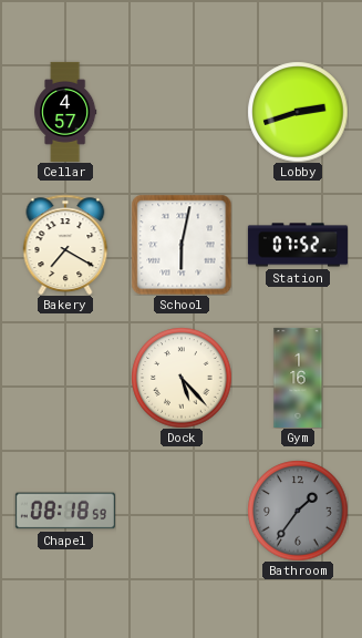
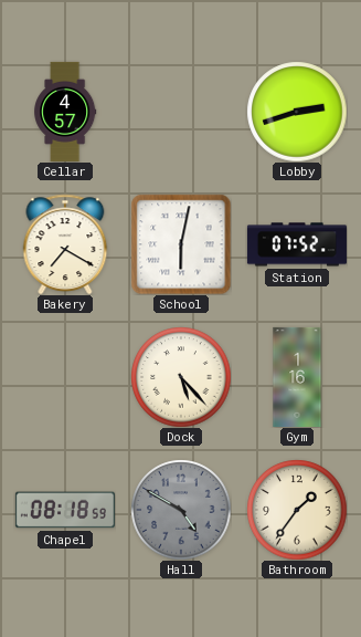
Hall: none -> 4:50 (181, 510)
Bathroom dial: grey -> cream (297, 510)
